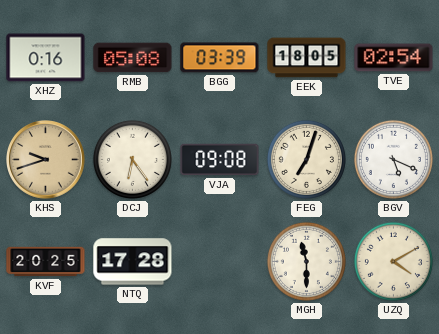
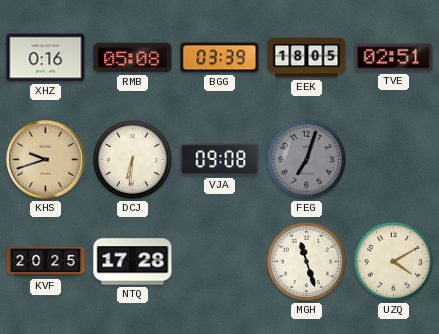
TVE: 02:54 -> 02:51 (394, 58)
DCJ: 6:24 -> 6:31 (132, 159)
FEG dial: cream -> grey (306, 159)
BGV: 5:19 -> none (393, 159)
MGH: 11:30 -> 11:27 (306, 261)
